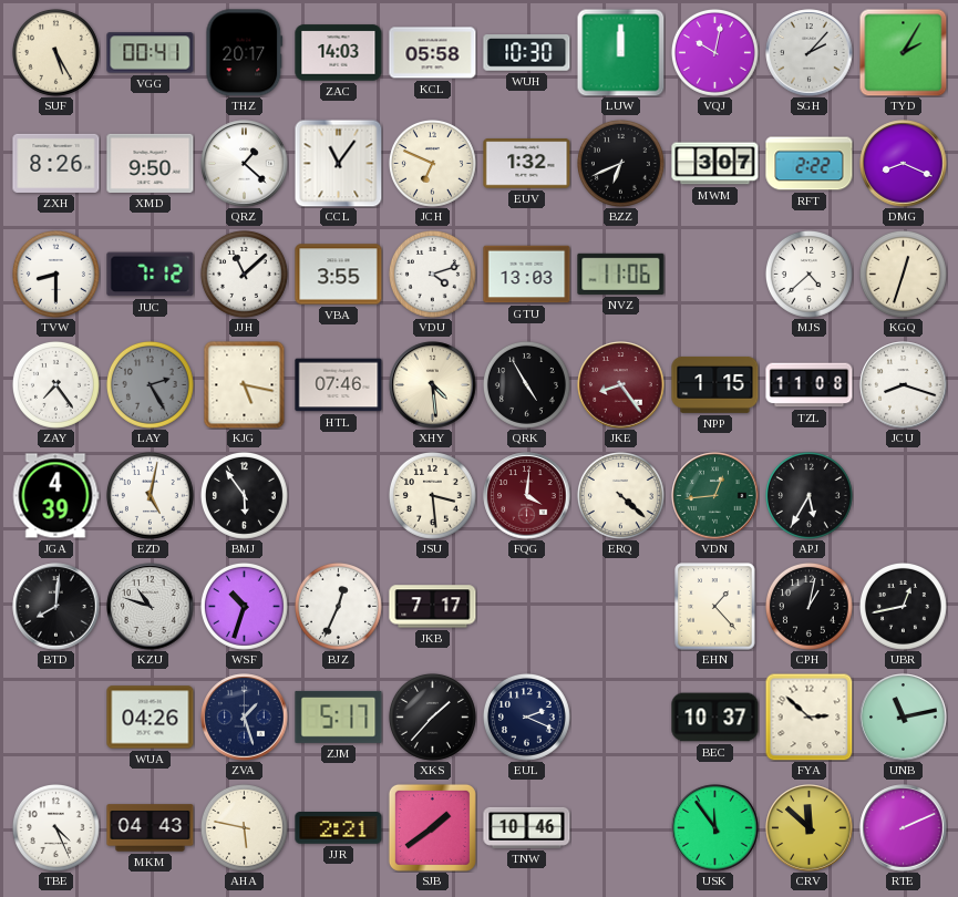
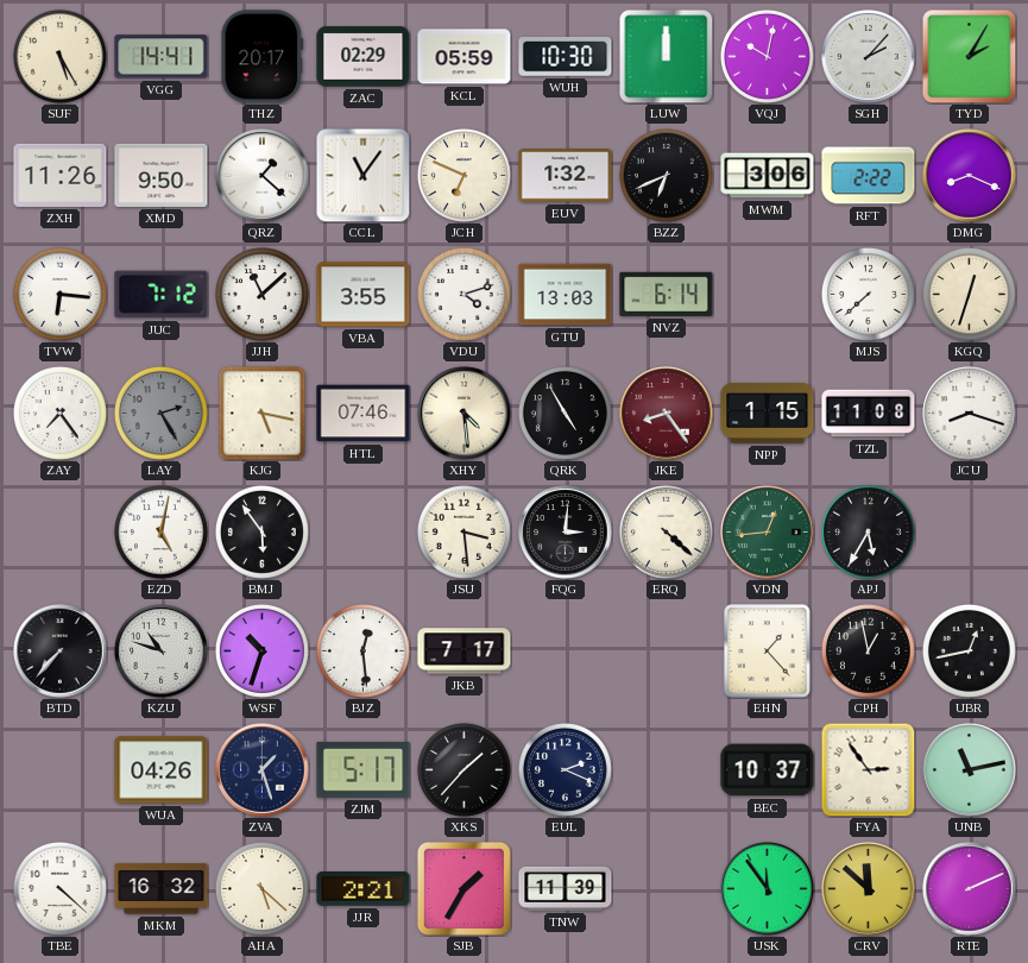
VGG: 00:41 -> 14:41 (162, 57)
ZAC: 14:03 -> 02:29 (364, 57)
KCL: 05:58 -> 05:59 (465, 57)
ZXH: 8:26 -> 11:26 (61, 175)
MWM: 3:07 -> 3:06 (768, 176)
TVW: 8:30 -> 6:16 (59, 294)
NVZ: 11:06 -> 6:14 (667, 294)
MJS: 4:38 -> 7:38 (868, 294)
JGA: 4:39 -> none (55, 496)
FQG: 4:01 -> 3:01 (566, 533)
FQG dial: burgundy -> black (566, 533)
BTD: 8:01 -> 7:37 (61, 652)
BJZ: 12:34 -> 12:29 (362, 650)
CPH: 1:02 -> 12:58 (868, 650)
FYA: 2:52 -> 2:54 (868, 770)
TBE: 4:26 -> 4:22 (59, 888)
MKM: 04:43 -> 16:32 (162, 889)
AHA: 5:47 -> 5:22 (261, 888)
SJB: 1:39 -> 1:35 (463, 888)
TNW: 10:46 -> 11:39 (566, 888)
